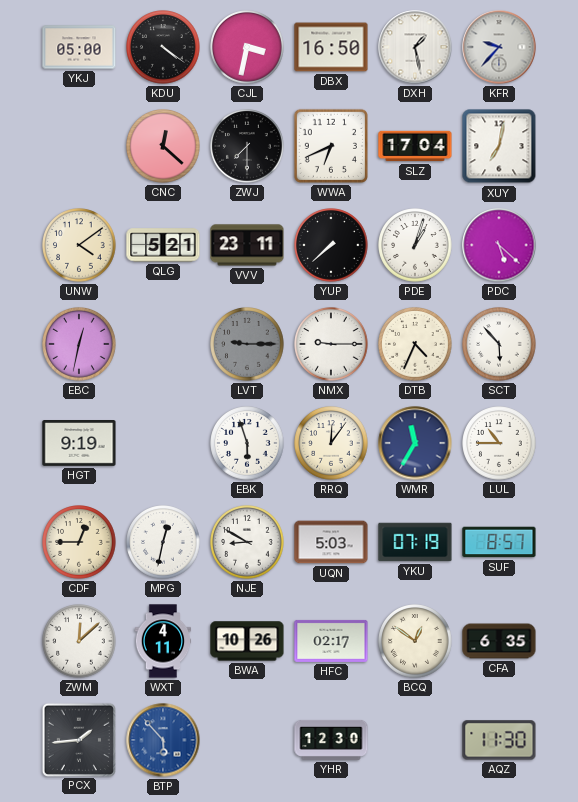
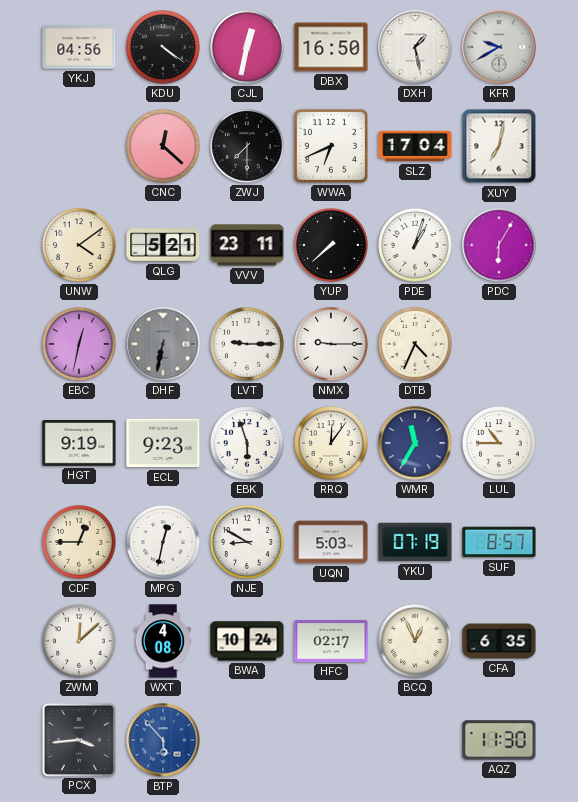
YKJ: 05:00 -> 04:56 (79, 47)
CJL: 3:32 -> 12:32 (247, 47)
KFR: 9:37 -> 9:40 (499, 47)
PDC: 5:22 -> 6:05 (499, 245)
DHF: none -> 6:32 (163, 344)
LVT dial: grey -> white (247, 344)
SCT: 5:53 -> none (499, 344)
ECL: none -> 9:23 (163, 443)
WXT: 4:11 -> 4:08 (163, 641)
BWA: 10:26 -> 10:24 (247, 641)
BCQ: 12:51 -> 12:56 (415, 641)
PCX: 1:44 -> 3:44 (78, 739)
YHR: 12:30 -> none (331, 740)
